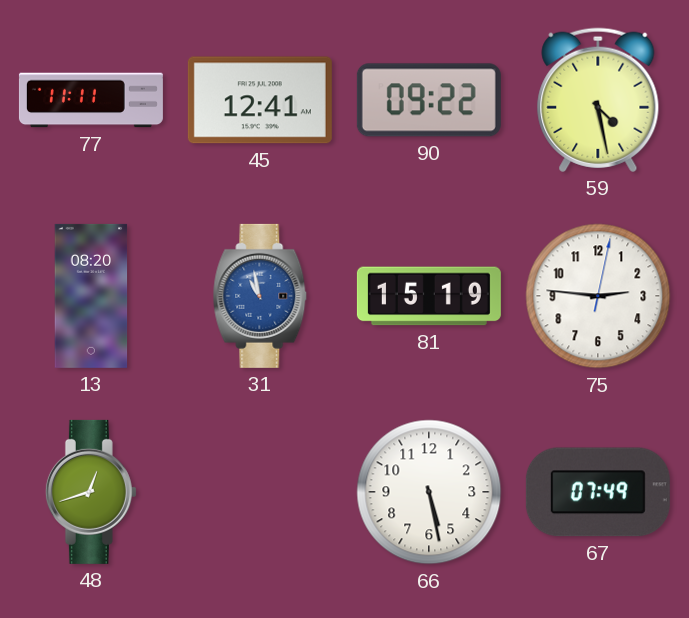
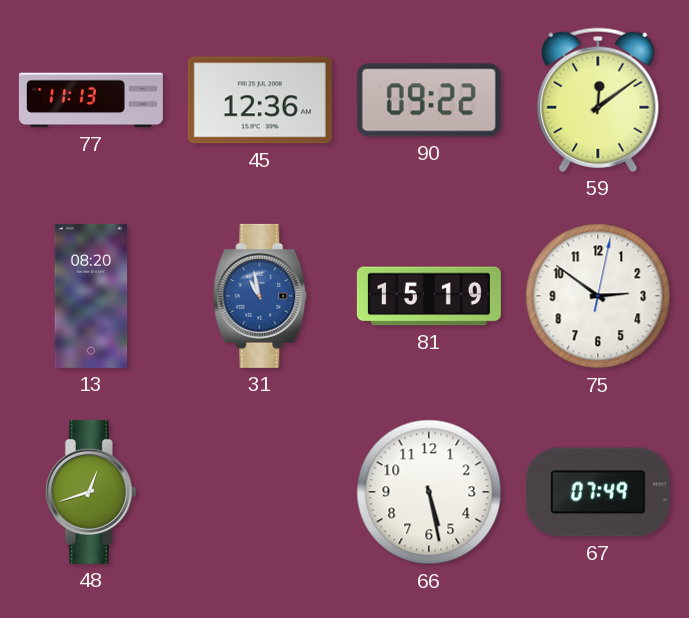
77: 11:11 -> 11:13 (91, 100)
45: 12:41 -> 12:36 (260, 100)
59: 4:28 -> 12:09 (598, 100)
75: 2:46 -> 2:51 (598, 296)
